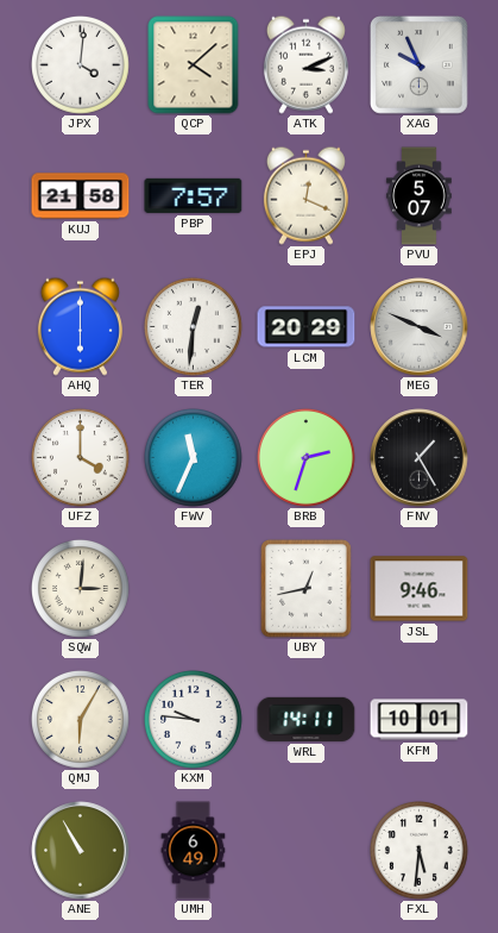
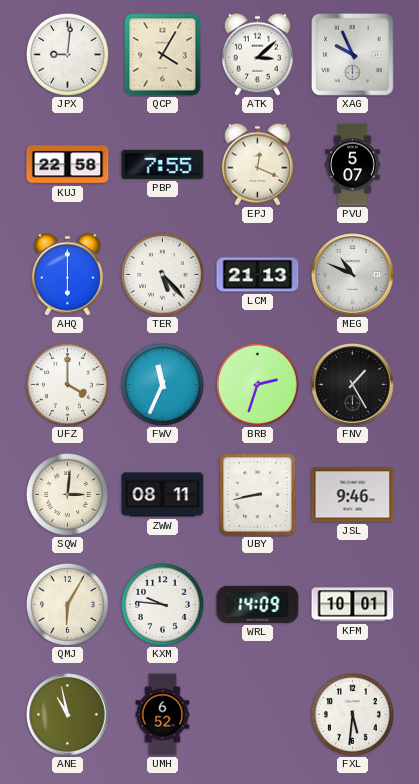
JPX: 4:01 -> 9:01 (68, 55)
QCP: 4:08 -> 4:05 (163, 55)
ATK: 3:11 -> 3:08 (257, 54)
KUJ: 21:58 -> 22:58 (68, 165)
PBP: 7:57 -> 7:55 (163, 164)
TER: 12:31 -> 5:23 (163, 275)
LCM: 20:29 -> 21:13 (258, 275)
MEG: 3:49 -> 10:49 (353, 275)
ZWW: none -> 08:11 (163, 495)
UBY: 12:43 -> 8:43 (258, 495)
WRL: 14:11 -> 14:09 (258, 604)
ANE: 10:55 -> 10:58 (68, 715)
UMH: 6:49 -> 6:52 (163, 715)
